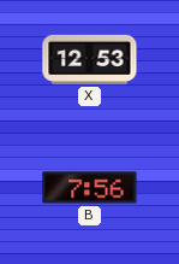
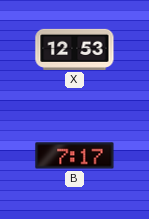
B: 7:56 -> 7:17 (75, 156)
